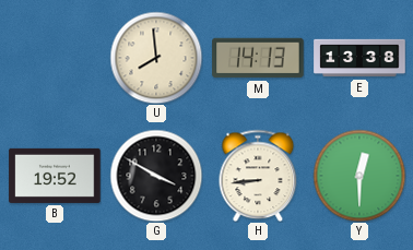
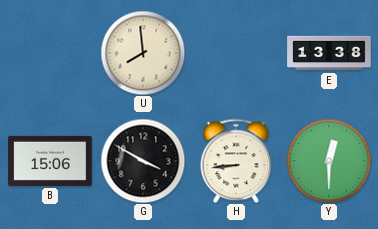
M: 14:13 -> none (258, 58)
B: 19:52 -> 15:06 (50, 161)
